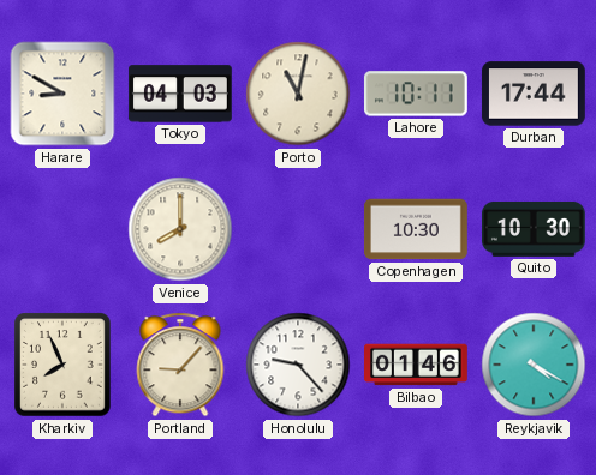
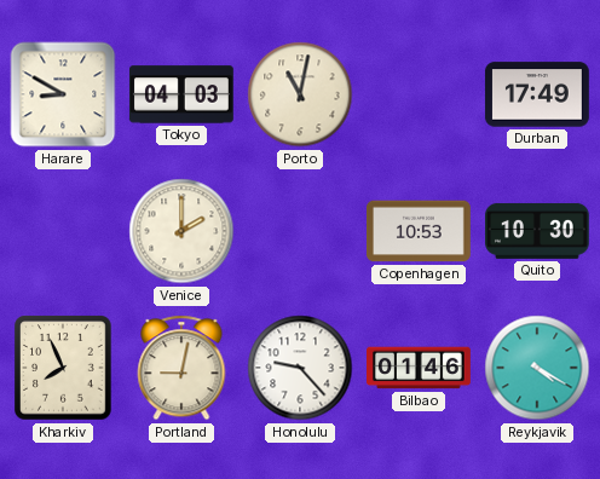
Lahore: 10:11 -> none (416, 94)
Durban: 17:44 -> 17:49 (537, 94)
Venice: 8:00 -> 2:00 (181, 231)
Copenhagen: 10:30 -> 10:53 (420, 231)
Portland: 9:07 -> 9:02 (181, 368)
